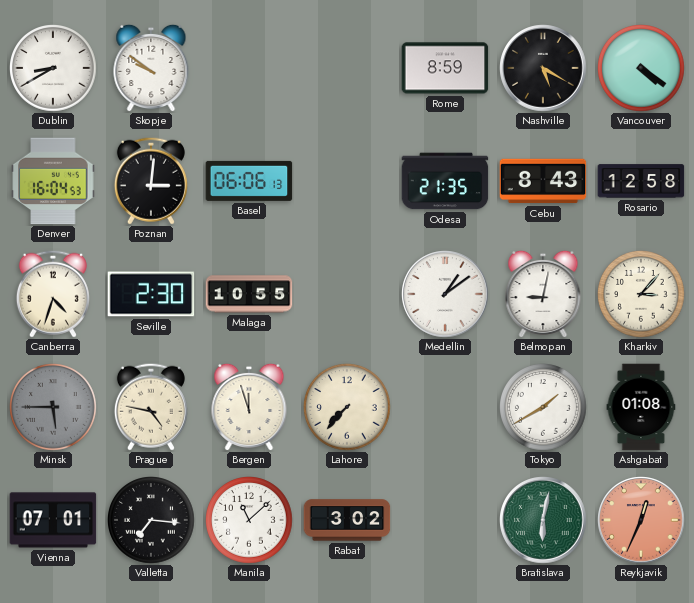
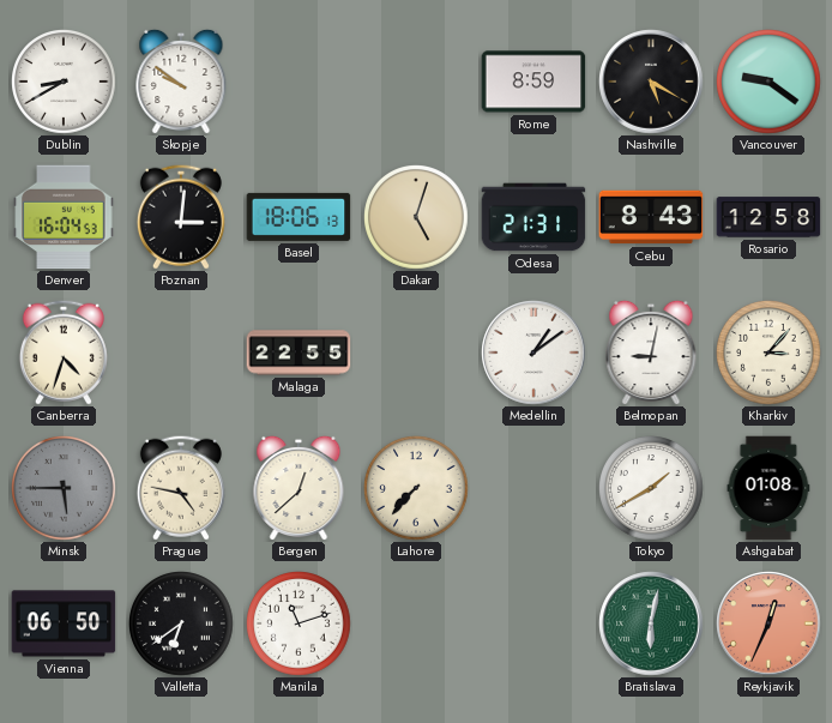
Vancouver: 4:21 -> 9:21 (770, 83)
Basel: 06:06 -> 18:06 (299, 217)
Dakar: none -> 5:03 (417, 218)
Odesa: 21:35 -> 21:31 (533, 217)
Seville: 2:30 -> none (151, 294)
Malaga: 10:55 -> 22:55 (299, 353)
Bergen: 11:57 -> 12:38 (299, 488)
Vienna: 07:01 -> 06:50 (64, 623)
Valletta: 7:16 -> 6:39 (182, 625)
Manila: 11:08 -> 11:12 (300, 625)
Rabat: 3:02 -> none (347, 520)
